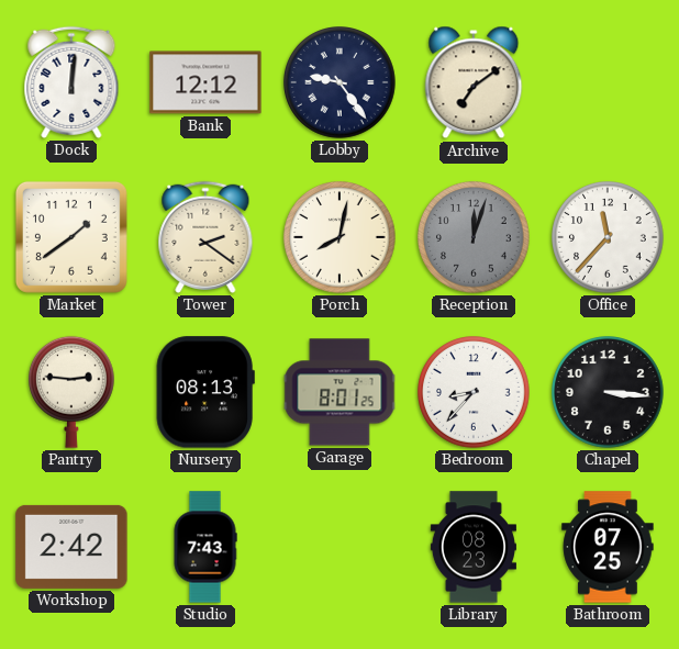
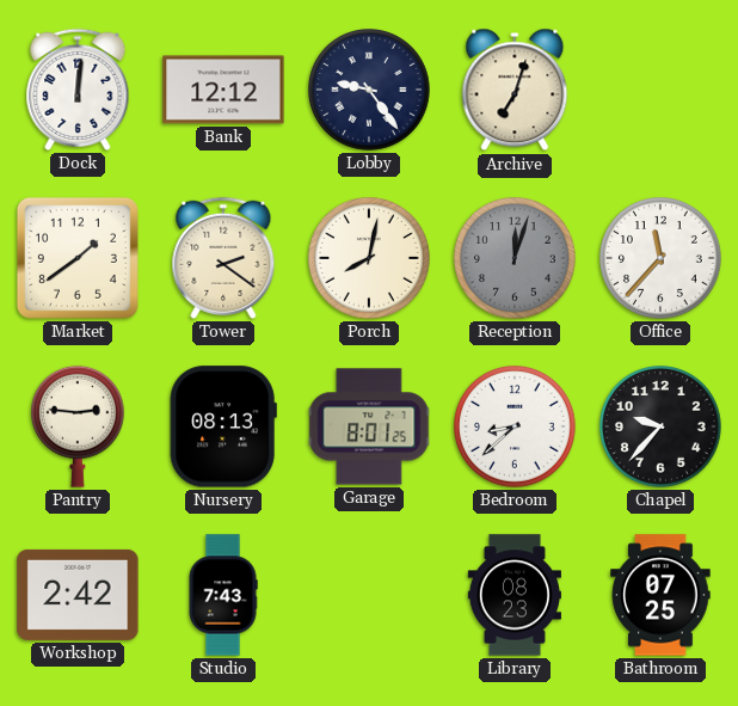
Archive: 7:09 -> 7:03 (515, 90)
Bedroom: 8:37 -> 8:38 (516, 428)
Chapel: 3:16 -> 9:37 (662, 428)
